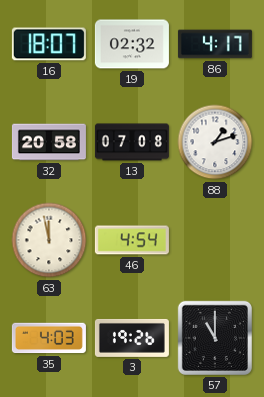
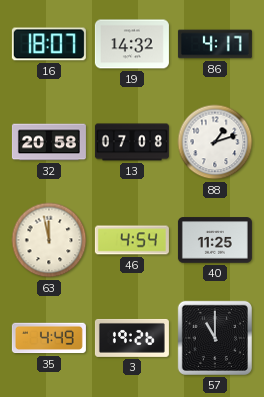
19: 02:32 -> 14:32 (132, 44)
40: none -> 11:25 (215, 240)
35: 4:03 -> 4:49 (49, 338)
